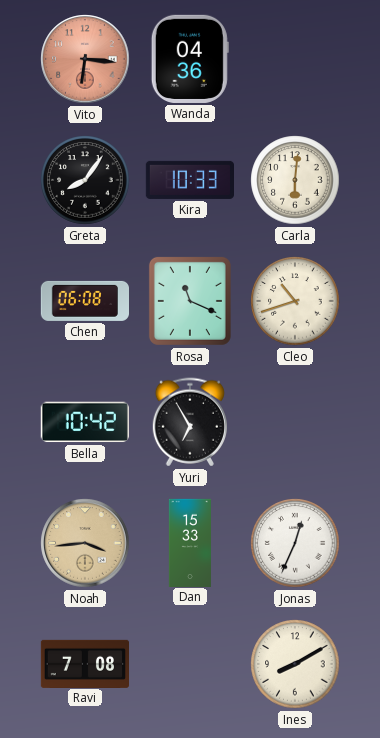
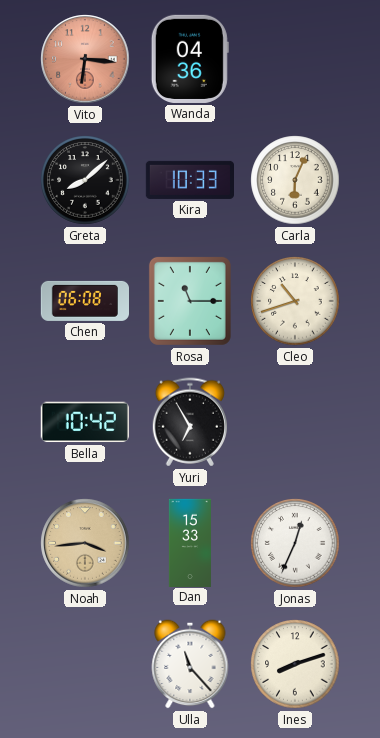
Greta: 8:06 -> 8:08 (85, 180)
Carla: 6:01 -> 6:04 (295, 180)
Rosa: 11:19 -> 11:15 (190, 301)
Ravi: 7:08 -> none (84, 663)
Ulla: none -> 11:23 (190, 664)
Ines: 8:10 -> 8:12 (295, 664)
